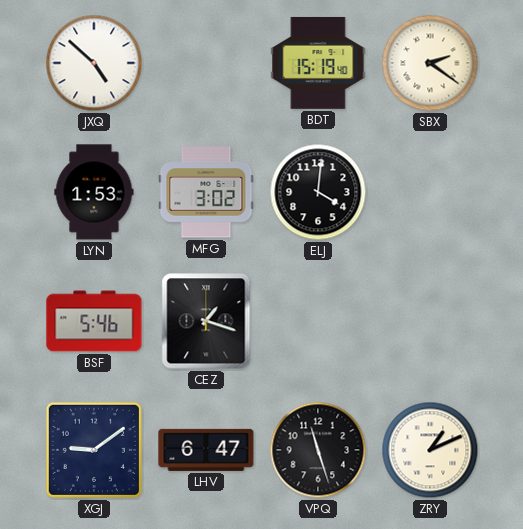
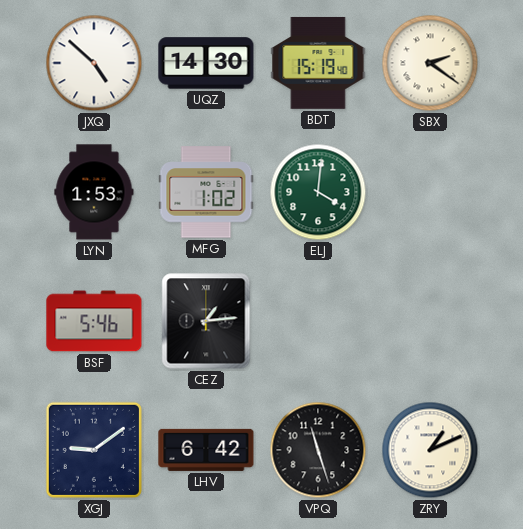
UQZ: none -> 14:30 (206, 63)
MFG: 3:02 -> 1:02 (206, 192)
ELJ dial: black -> green (318, 192)
CEZ: 1:18 -> 1:14 (206, 321)
LHV: 6:47 -> 6:42 (206, 450)
